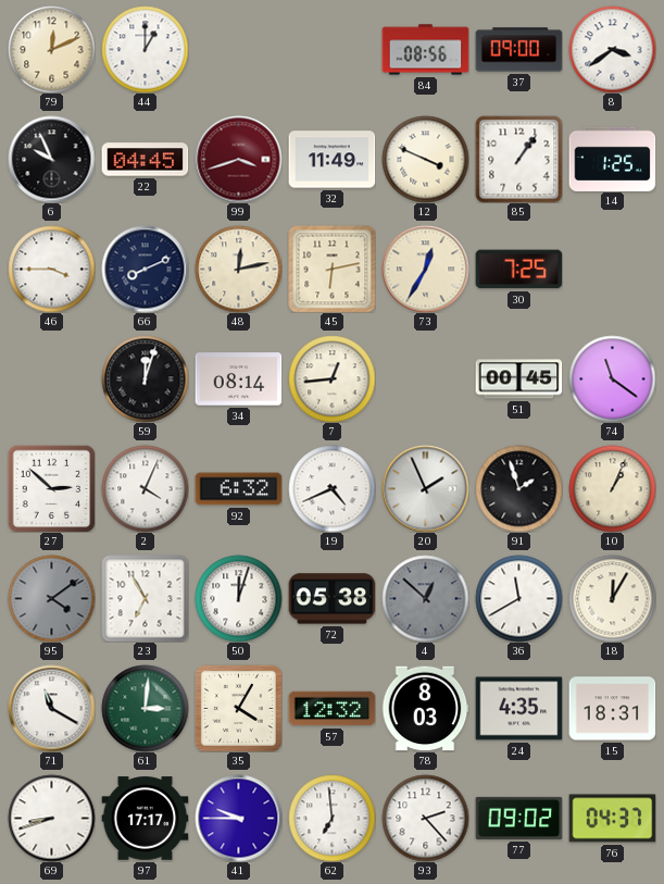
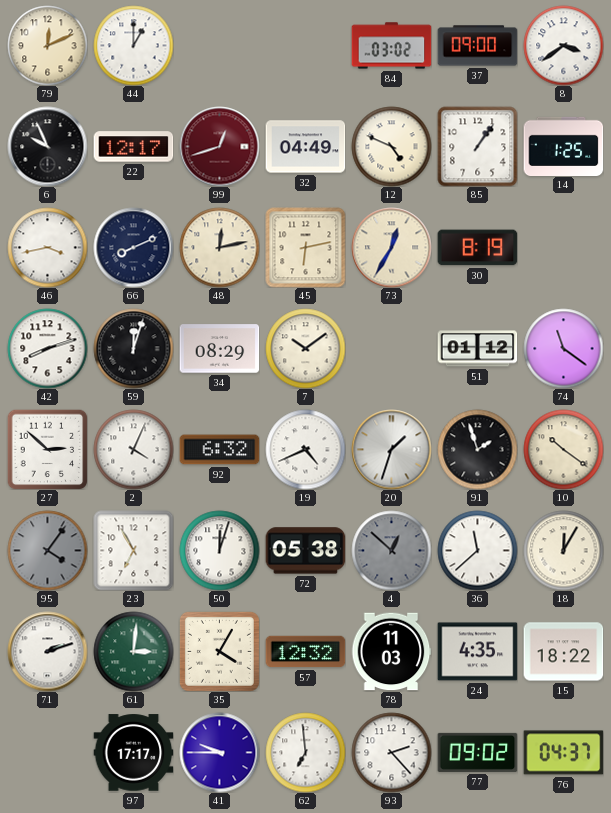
84: 08:56 -> 03:02 (391, 46)
22: 04:45 -> 12:17 (133, 147)
99: 3:42 -> 12:42 (219, 146)
32: 11:49 -> 04:49 (305, 147)
12: 3:49 -> 4:49 (391, 146)
46: 3:45 -> 3:43 (47, 247)
30: 7:25 -> 8:19 (477, 248)
42: none -> 8:12 (47, 348)
34: 08:14 -> 08:29 (219, 349)
7: 12:44 -> 10:09 (305, 348)
51: 00:45 -> 01:12 (477, 349)
20: 1:56 -> 1:33 (391, 449)
10: 1:04 -> 10:21 (563, 449)
95: 4:09 -> 4:06 (47, 550)
36: 11:40 -> 11:38 (477, 550)
71: 11:20 -> 2:12 (47, 651)
78: 8:03 -> 11:03 (391, 652)
15: 18:31 -> 18:22 (563, 652)
69: 8:42 -> none (51, 818)
